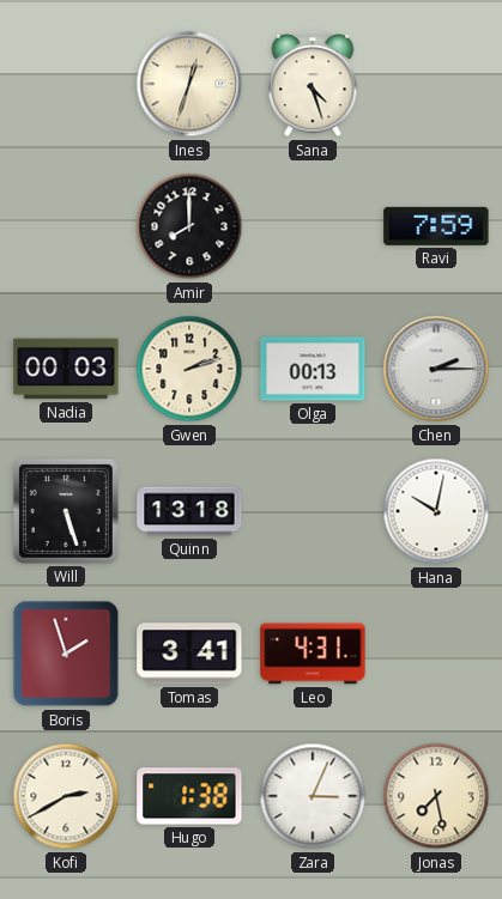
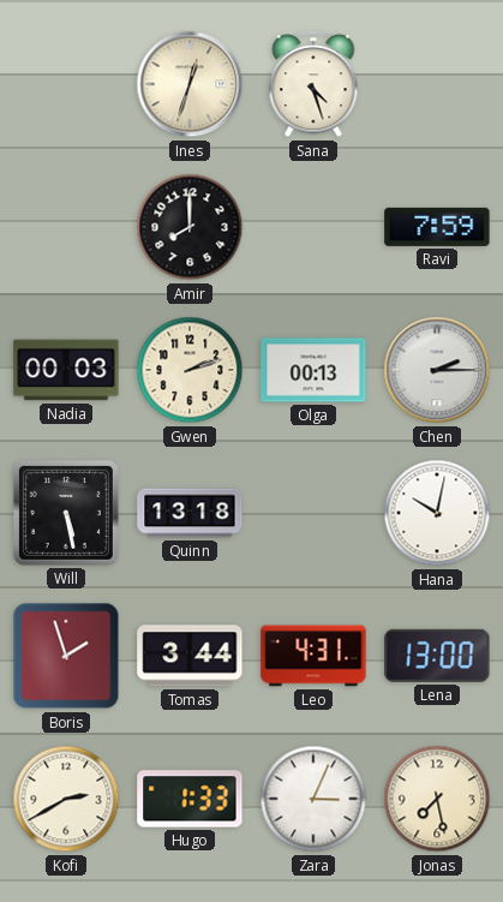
Will: 5:27 -> 5:28 (66, 513)
Tomas: 3:41 -> 3:44 (190, 656)
Lena: none -> 13:00 (437, 656)
Hugo: 1:38 -> 1:33 (190, 799)
